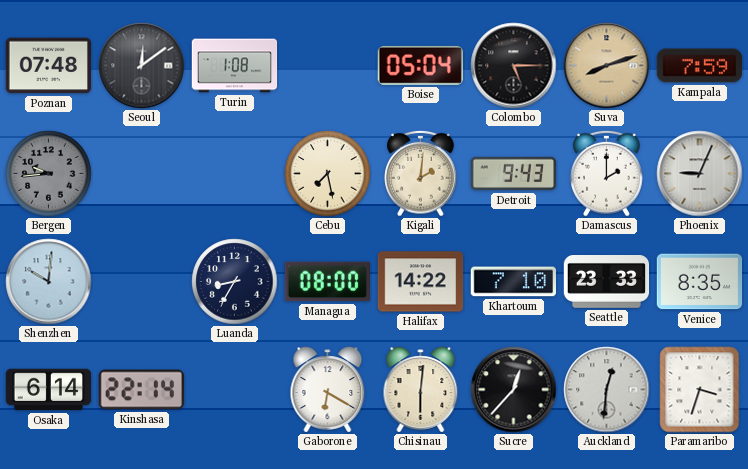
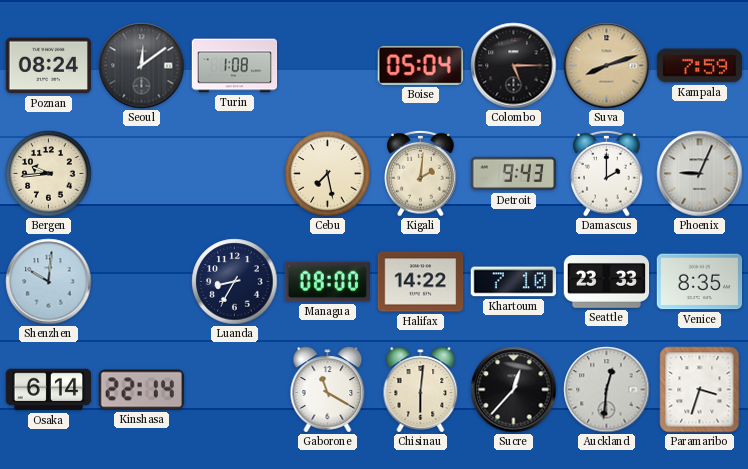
Poznan: 07:48 -> 08:24 (48, 66)
Bergen dial: grey -> cream (49, 174)
Gaborone: 6:20 -> 11:20 (328, 390)
